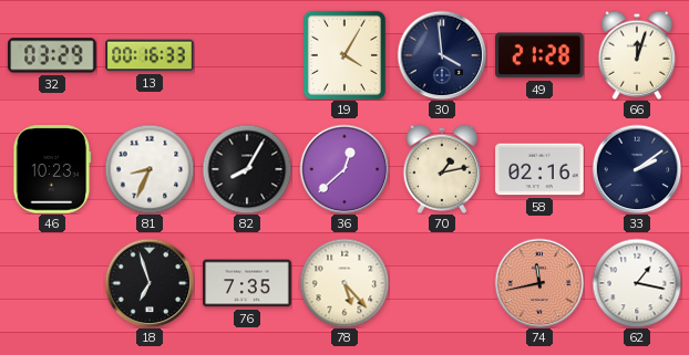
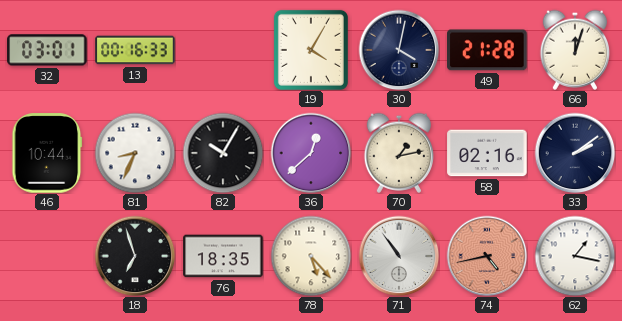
32: 03:29 -> 03:01 (47, 50)
30: 3:59 -> 4:02 (399, 50)
46: 10:23 -> 10:44 (47, 153)
82: 8:05 -> 10:05 (223, 153)
76: 7:35 -> 18:35 (223, 256)
71: none -> 10:54 (399, 256)
74: 11:43 -> 4:43 (487, 256)
